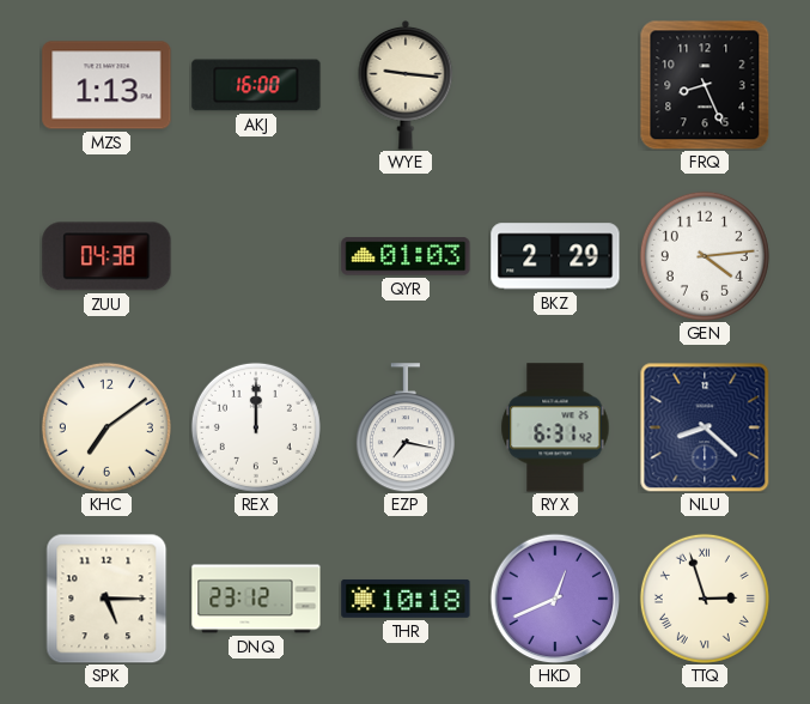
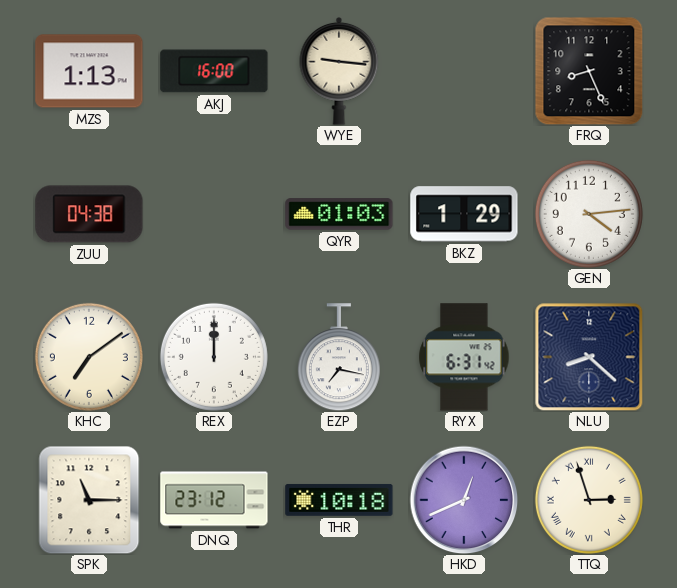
BKZ: 2:29 -> 1:29 (464, 214)
SPK: 5:15 -> 11:15 (89, 500)
